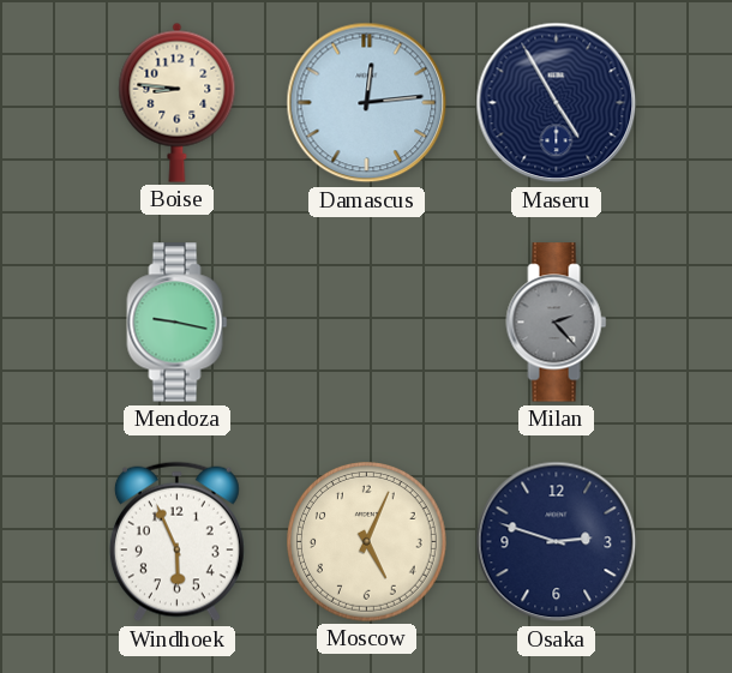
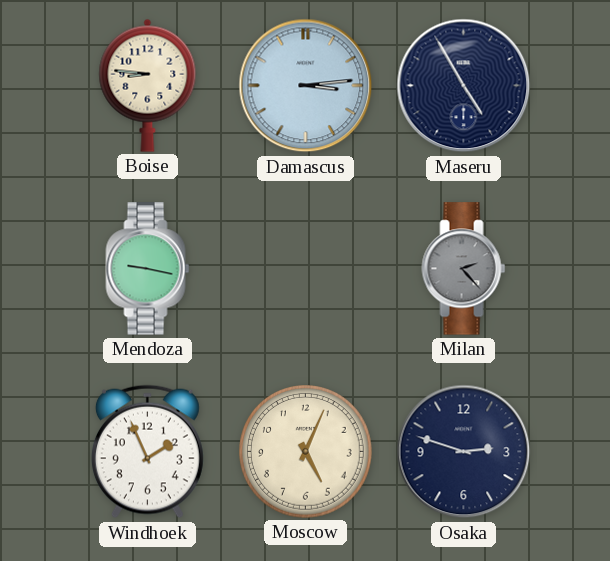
Damascus: 12:14 -> 3:14 (306, 86)
Windhoek: 5:56 -> 1:56 (147, 452)
